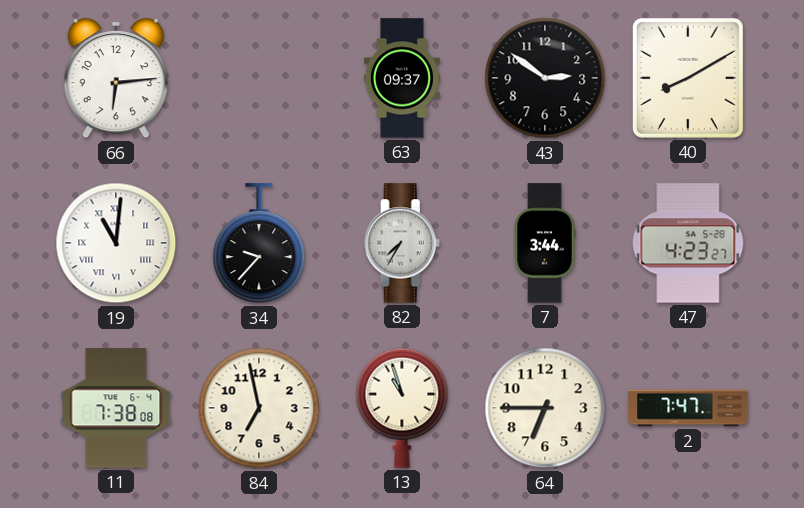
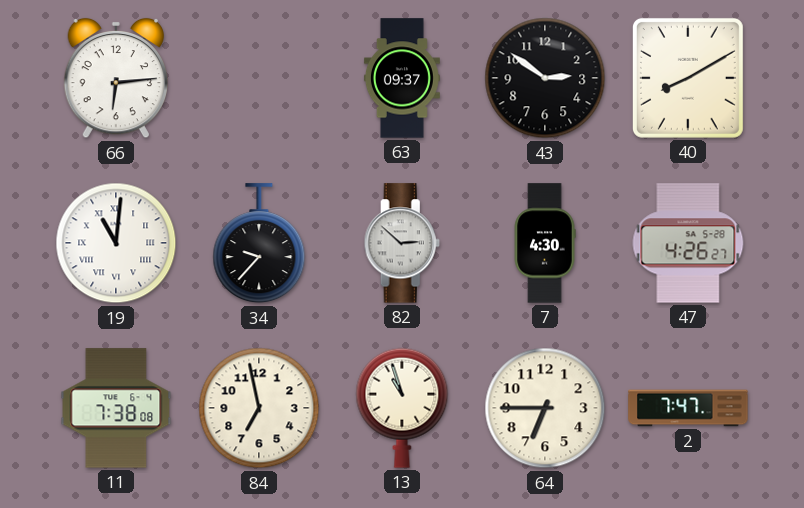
82: 7:35 -> 2:52 (402, 243)
7: 3:44 -> 4:30 (545, 243)
47: 4:23 -> 4:26 (688, 243)
